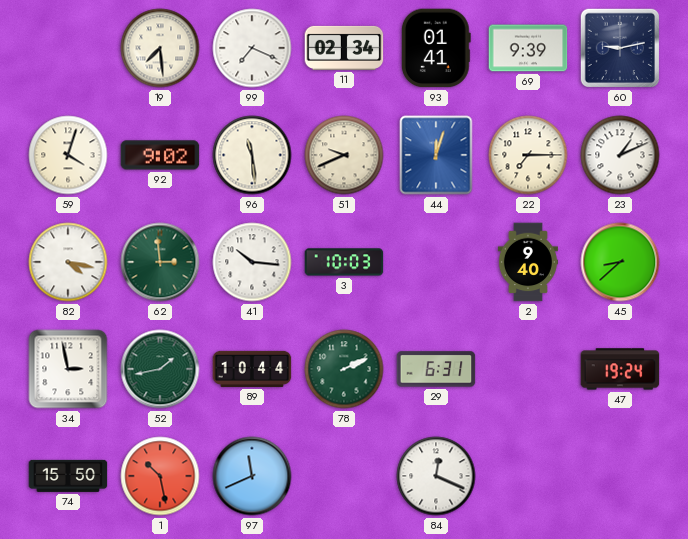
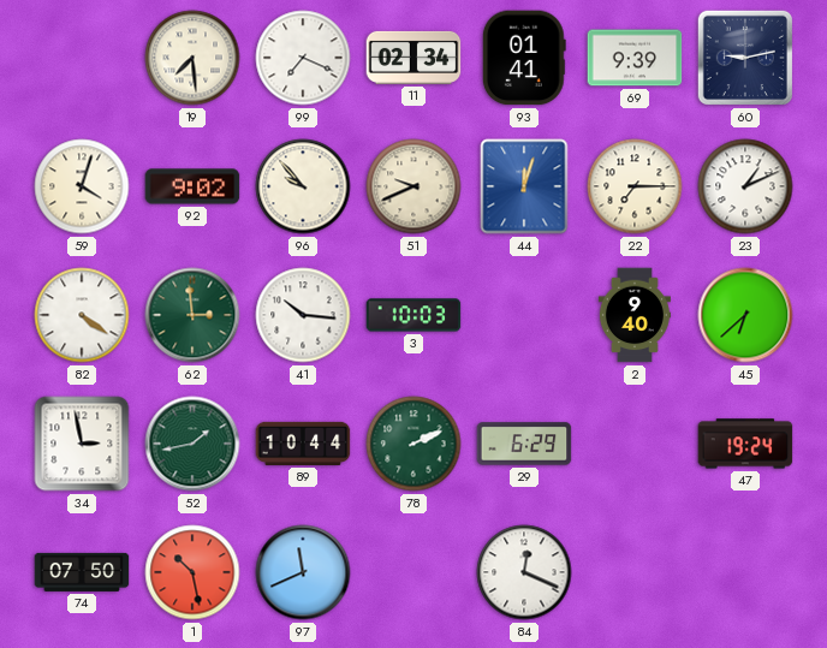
96: 11:29 -> 9:53 (303, 186)
82: 4:17 -> 4:21 (82, 315)
45: 8:38 -> 6:38 (745, 315)
29: 6:31 -> 6:29 (524, 444)
74: 15:50 -> 07:50 (82, 572)
